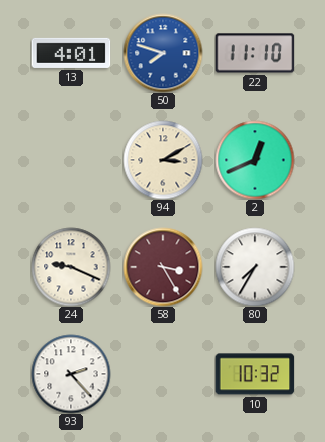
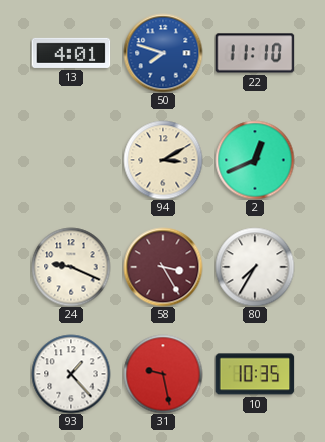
93: 2:23 -> 1:23 (71, 374)
31: none -> 9:28 (163, 374)
10: 10:32 -> 10:35 (255, 374)
